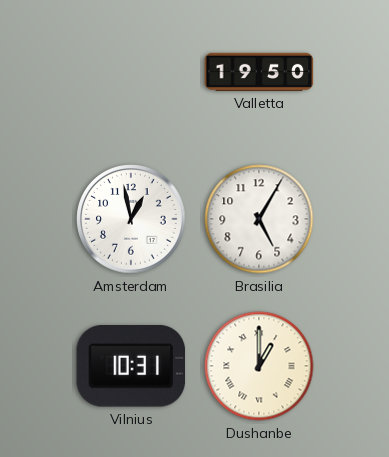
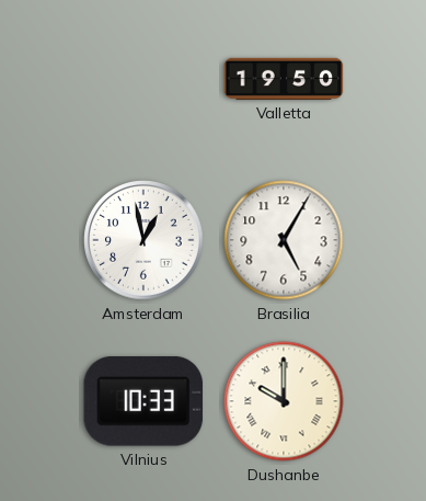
Vilnius: 10:31 -> 10:33 (143, 401)
Dushanbe: 1:00 -> 10:00 (284, 401)
